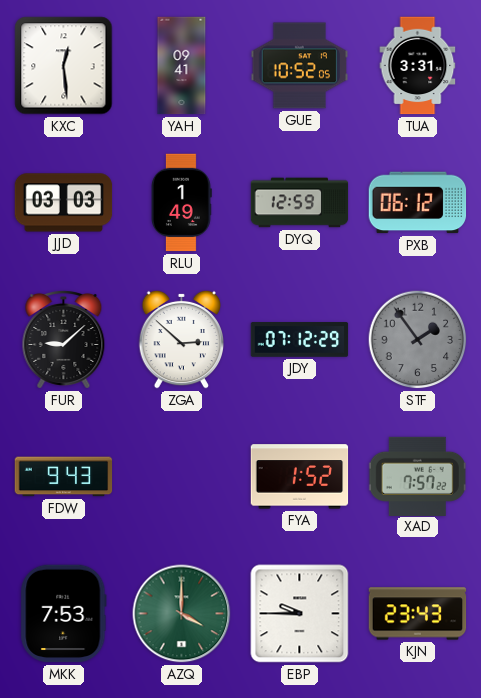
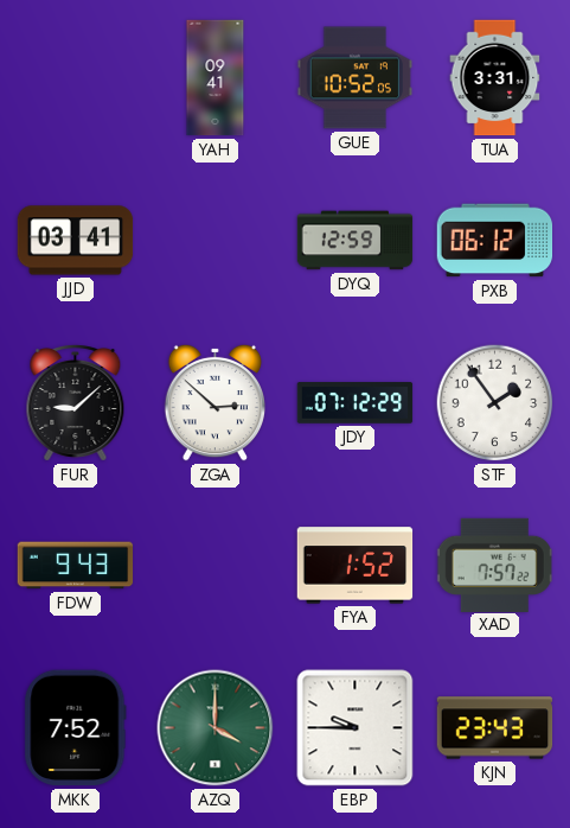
KXC: 12:29 -> none (64, 66)
JJD: 03:03 -> 03:41 (76, 241)
RLU: 1:49 -> none (181, 203)
STF dial: grey -> white (495, 403)
MKK: 7:53 -> 7:52 (76, 728)
